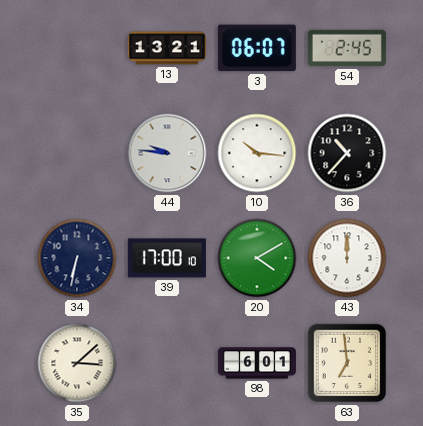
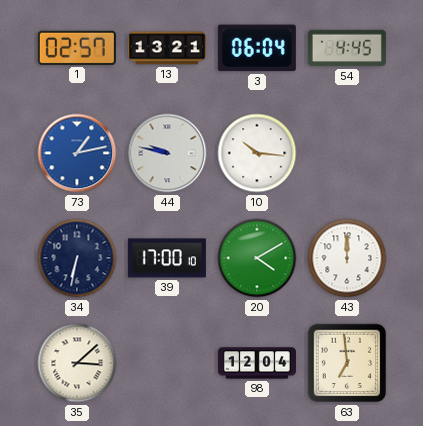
1: none -> 02:57 (77, 48)
3: 06:07 -> 06:04 (257, 48)
54: 2:45 -> 4:45 (347, 48)
73: none -> 1:13 (77, 153)
44: 9:46 -> 9:47 (167, 153)
36: 10:37 -> none (347, 153)
98: 6:01 -> 12:04 (257, 363)
